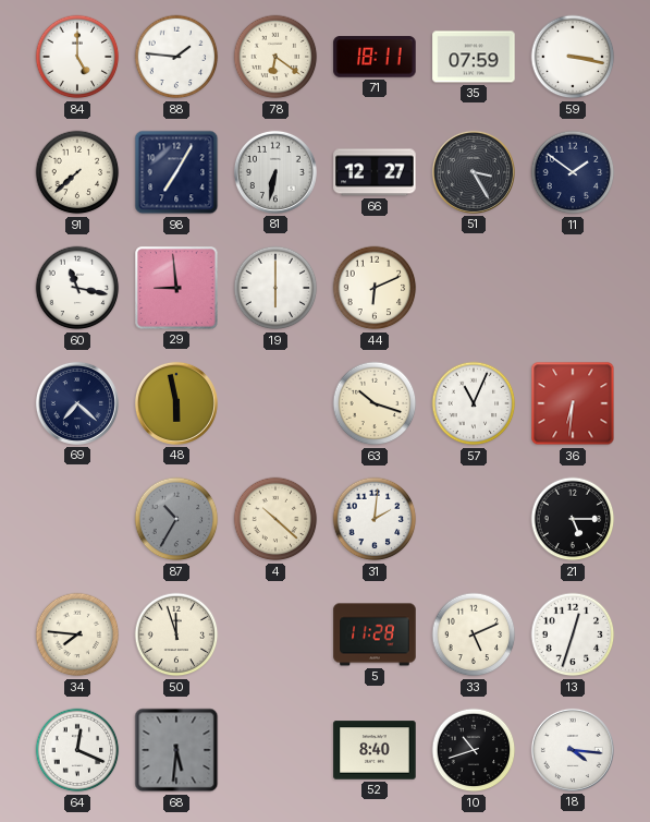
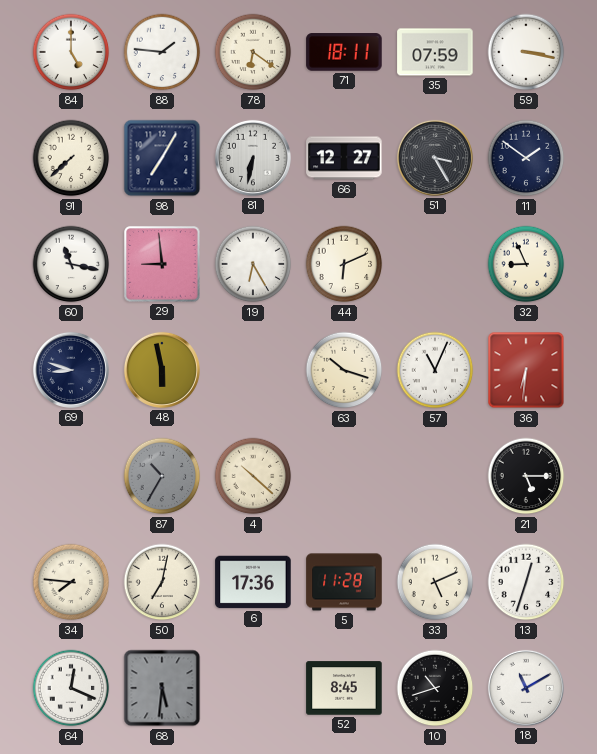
19: 6:00 -> 6:25 (253, 264)
32: none -> 8:56 (526, 264)
69: 7:22 -> 8:48 (71, 370)
31: 2:01 -> none (375, 519)
50: 11:57 -> 7:02 (162, 582)
6: none -> 17:36 (253, 582)
52: 8:40 -> 8:45 (344, 688)
18: 4:16 -> 11:10 (526, 688)
